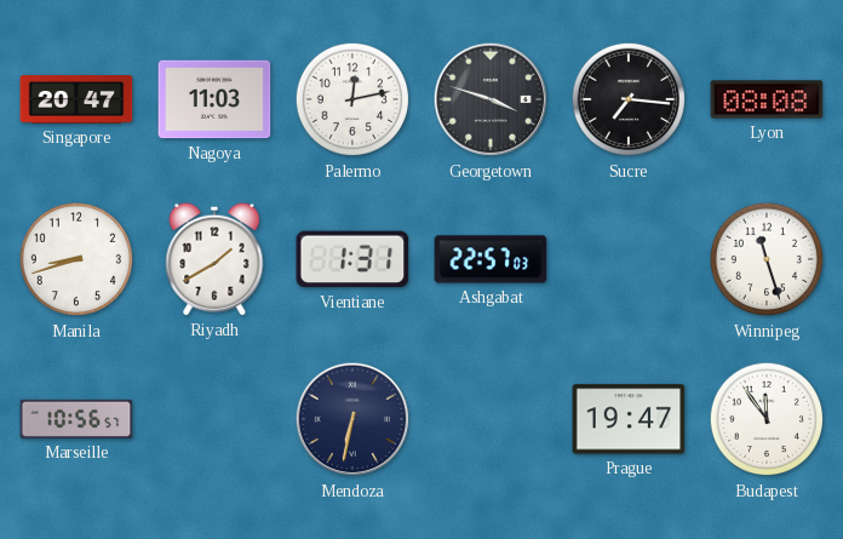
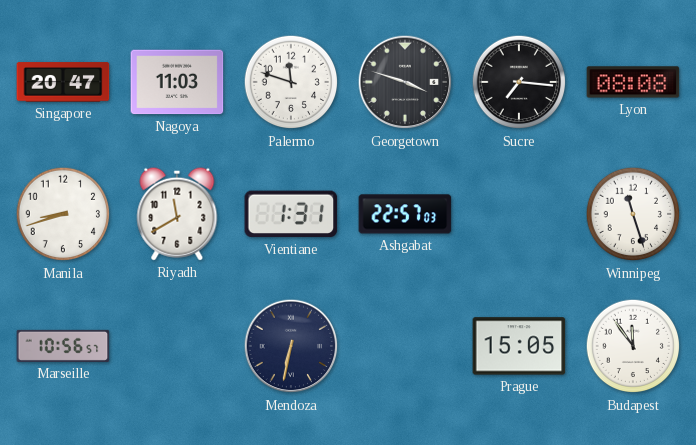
Palermo: 12:13 -> 11:48 (291, 82)
Riyadh: 1:40 -> 11:40 (177, 214)
Prague: 19:47 -> 15:05 (519, 346)
